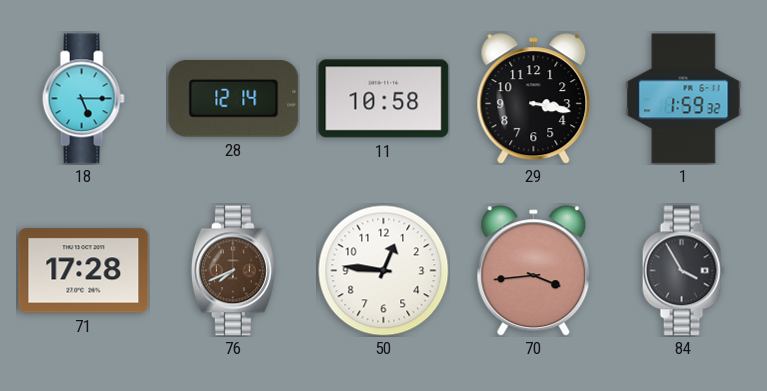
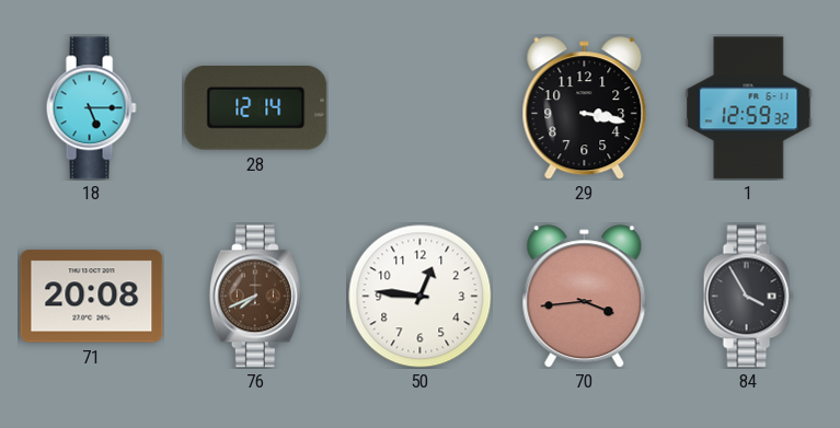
11: 10:58 -> none (384, 99)
1: 1:59 -> 12:59 (749, 108)
71: 17:28 -> 20:08 (92, 297)
